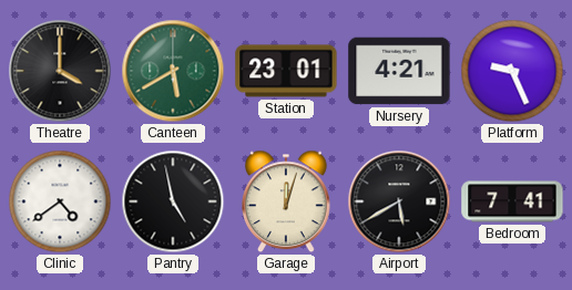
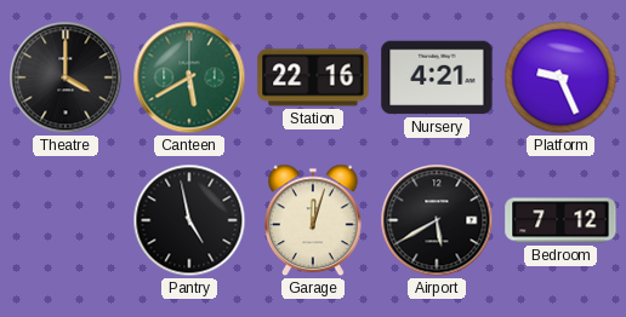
Station: 23:01 -> 22:16 (313, 77)
Clinic: 4:39 -> none (60, 201)
Bedroom: 7:41 -> 7:12 (560, 220)
